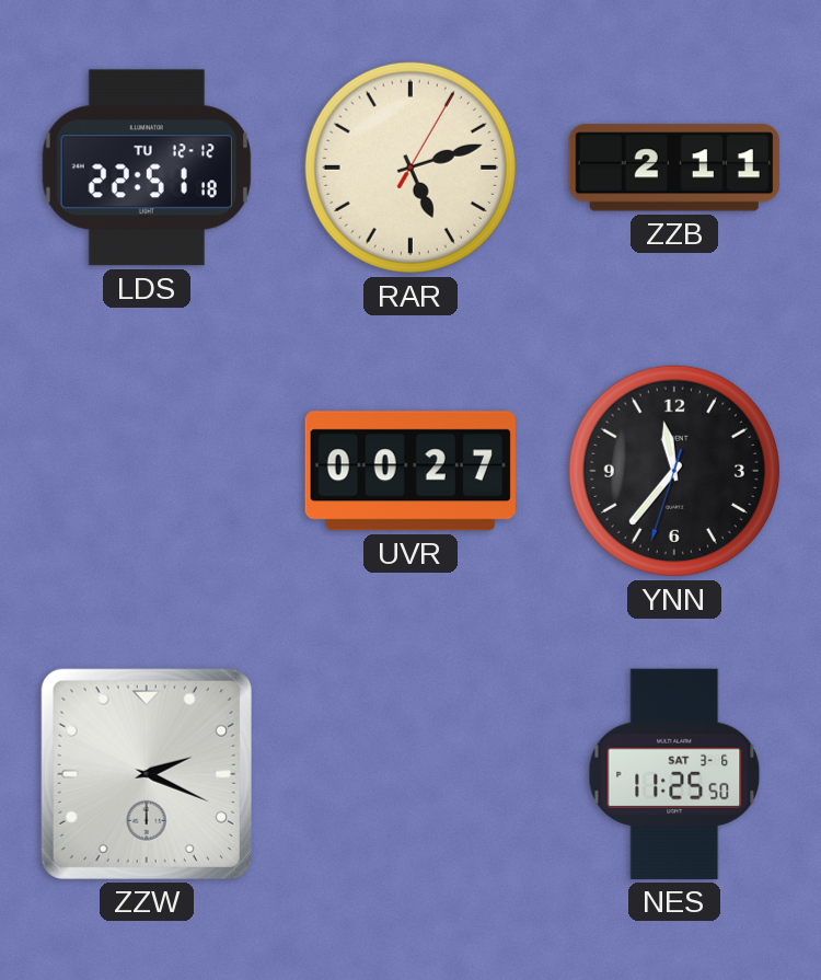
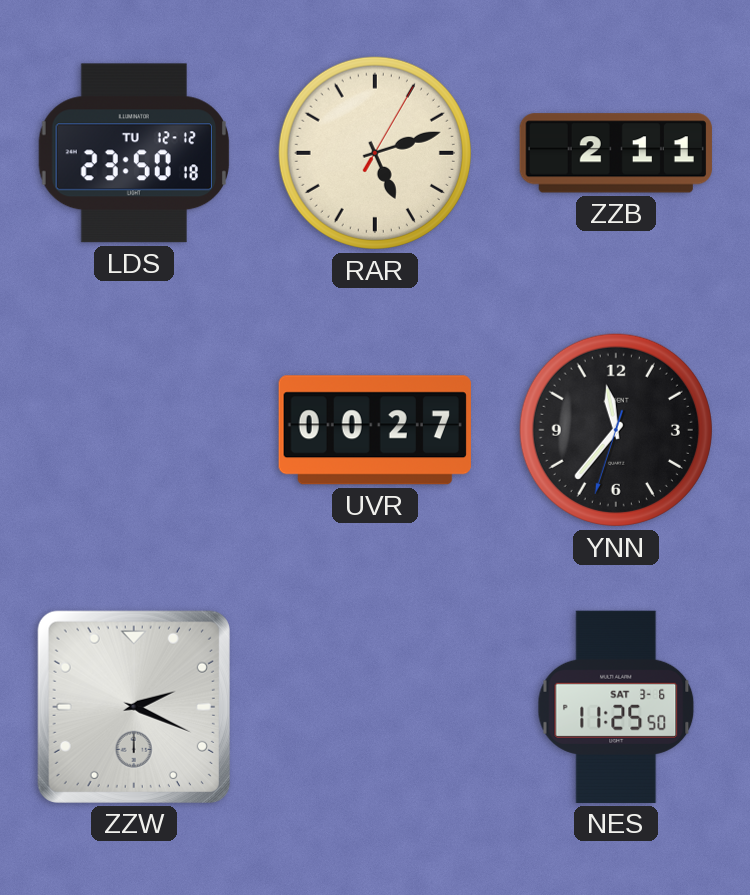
LDS: 22:51 -> 23:50 (133, 153)
